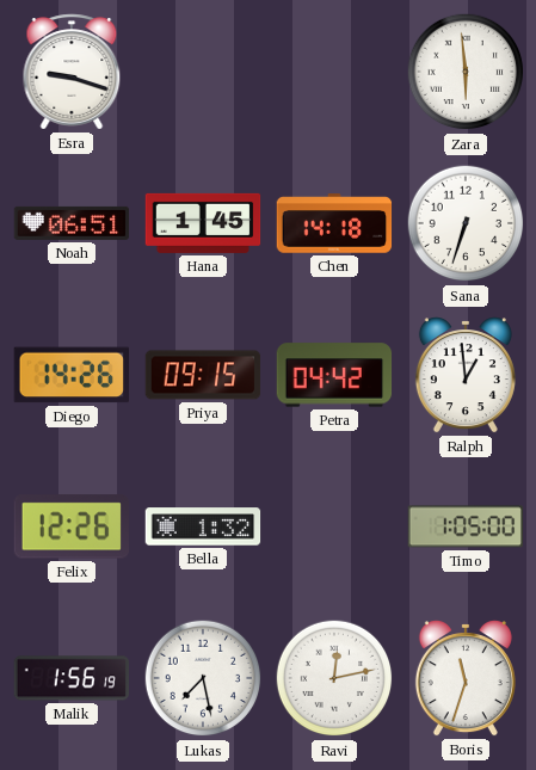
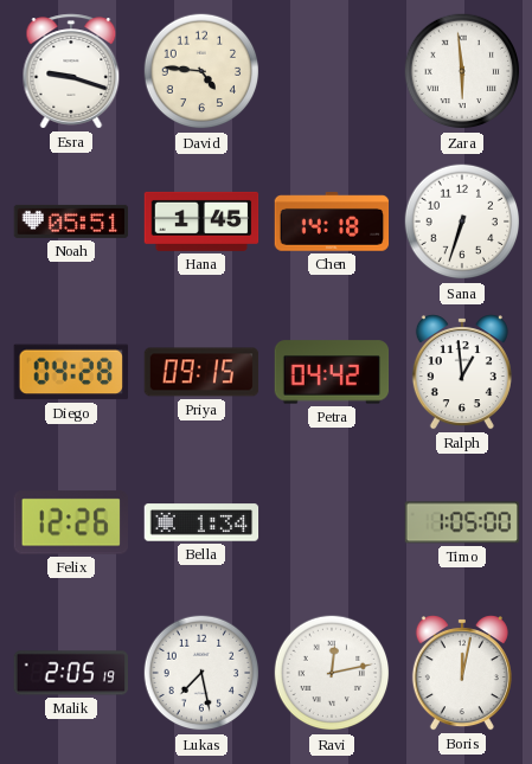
David: none -> 4:46 (201, 71)
Noah: 06:51 -> 05:51 (71, 222)
Diego: 14:26 -> 04:28 (70, 372)
Bella: 1:32 -> 1:34 (201, 522)
Malik: 1:56 -> 2:05 (71, 673)
Boris: 11:33 -> 12:02 (462, 673)
